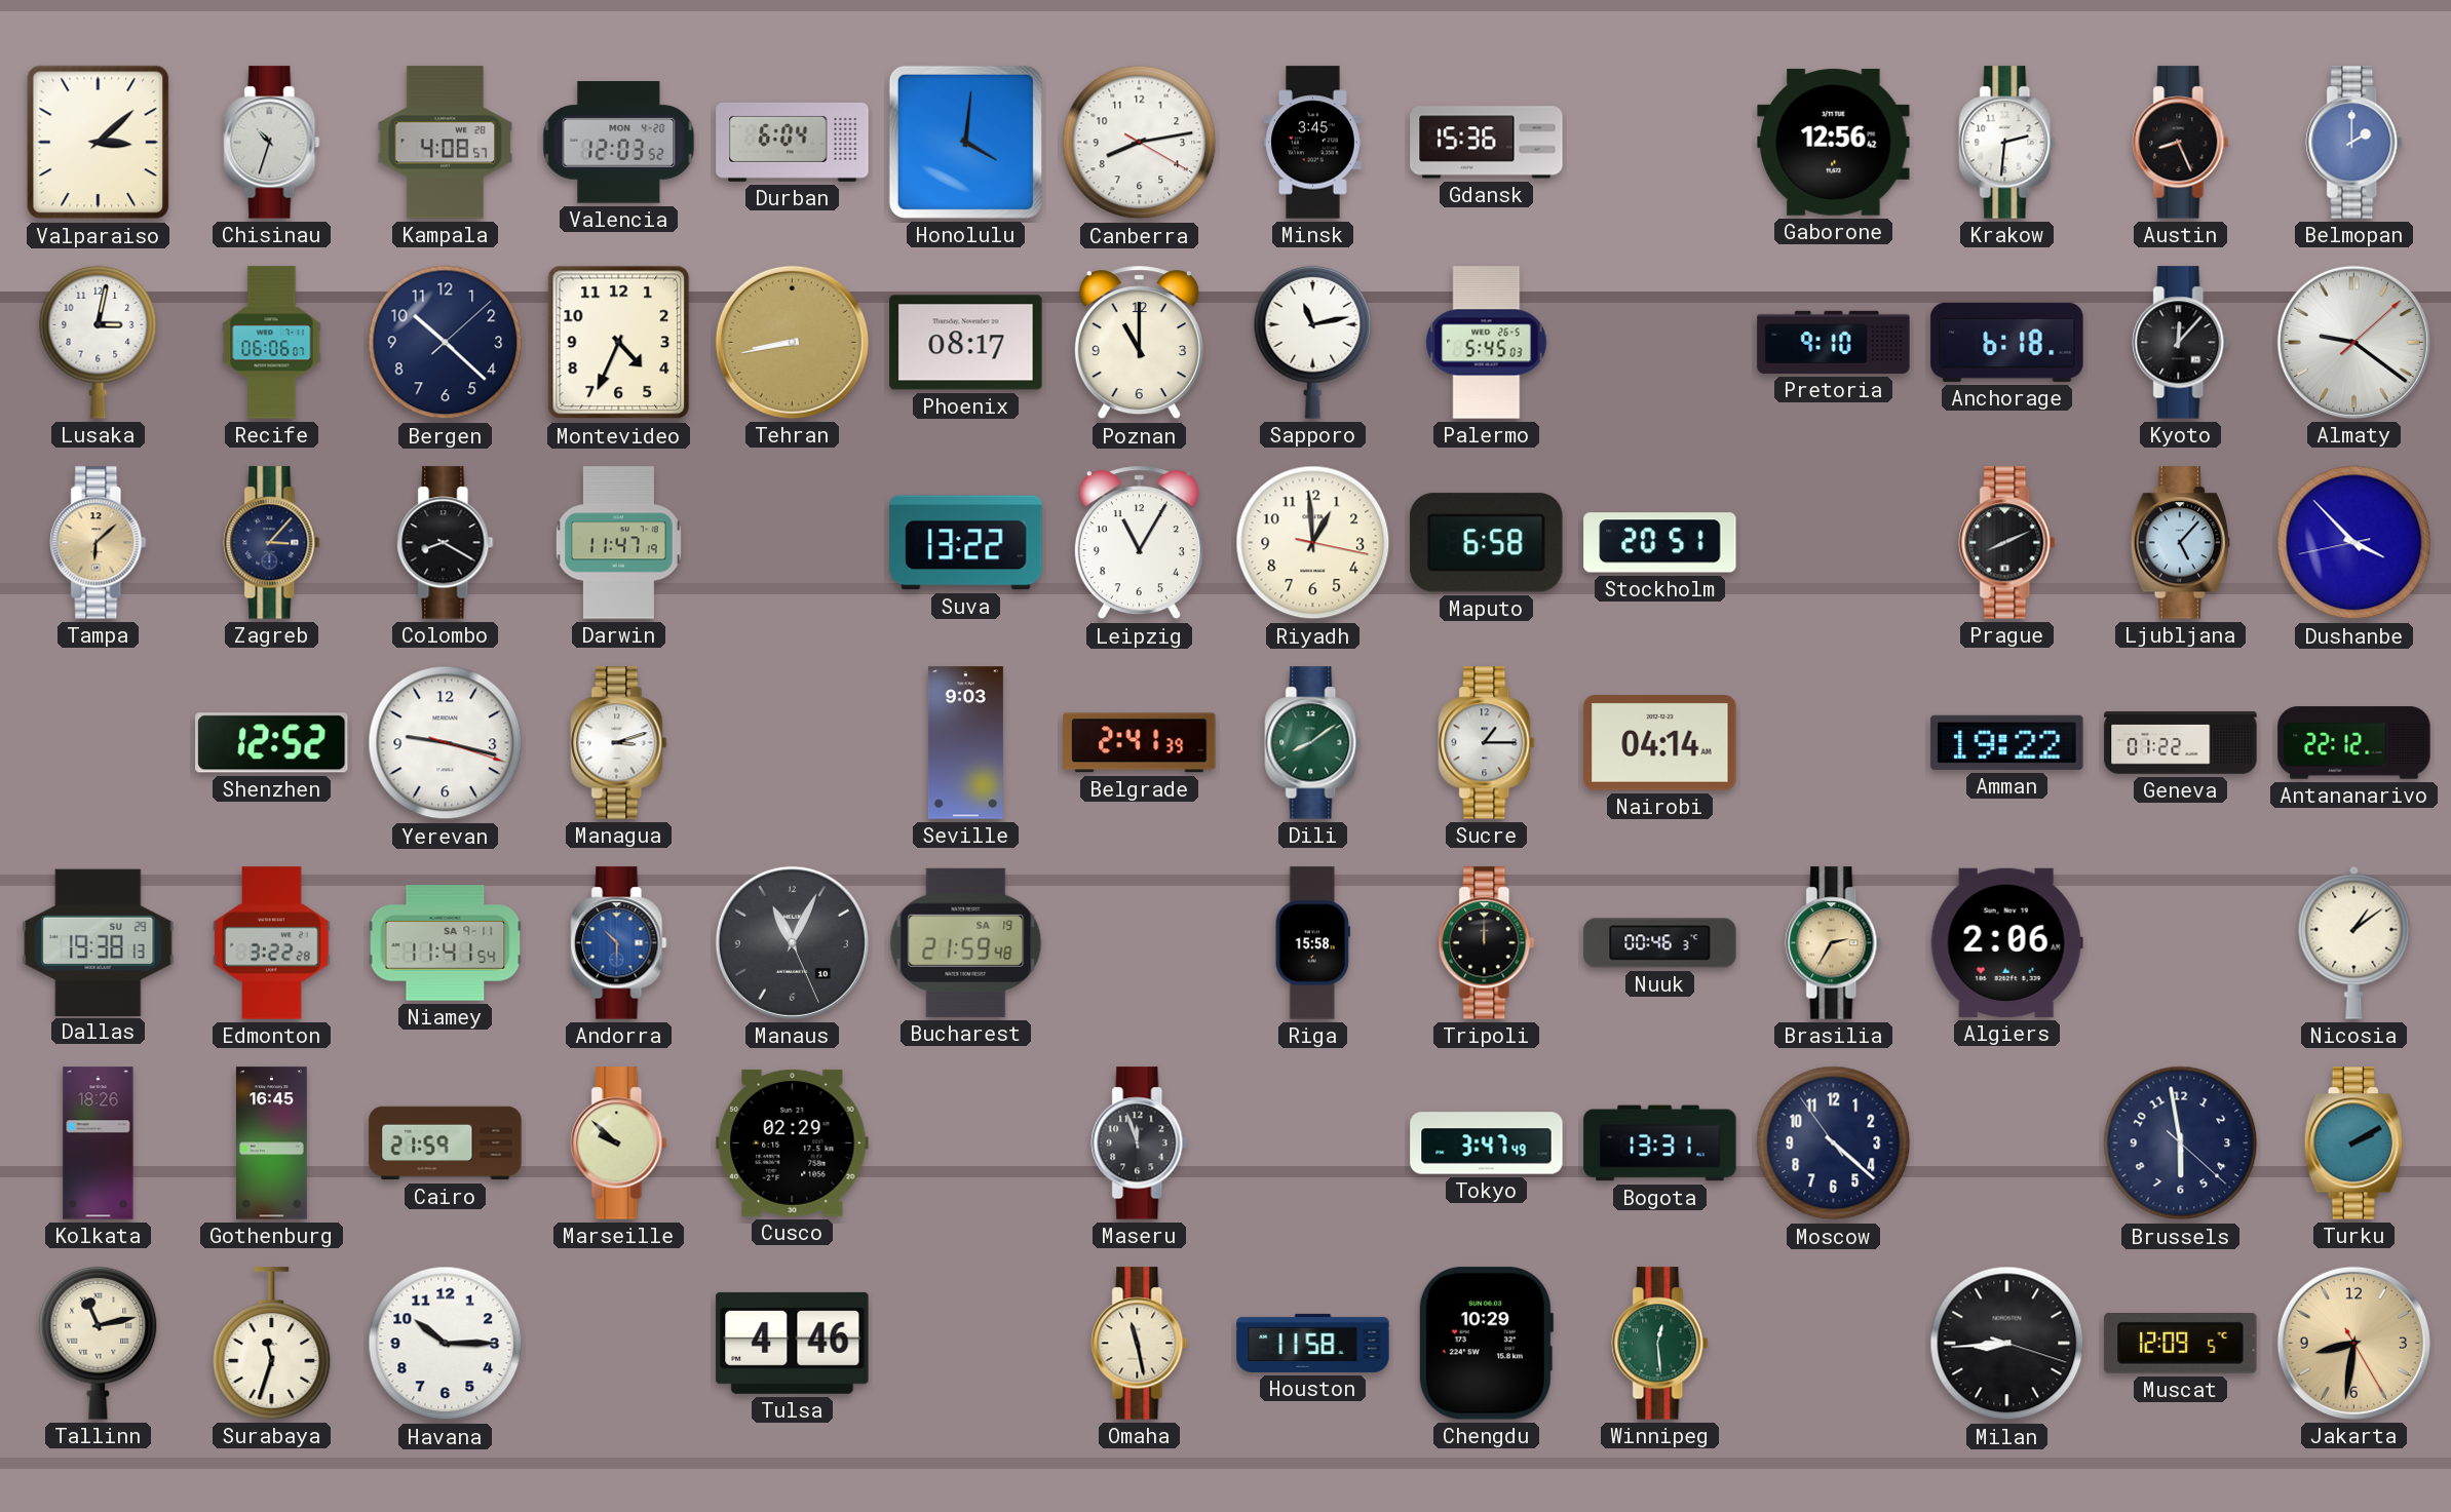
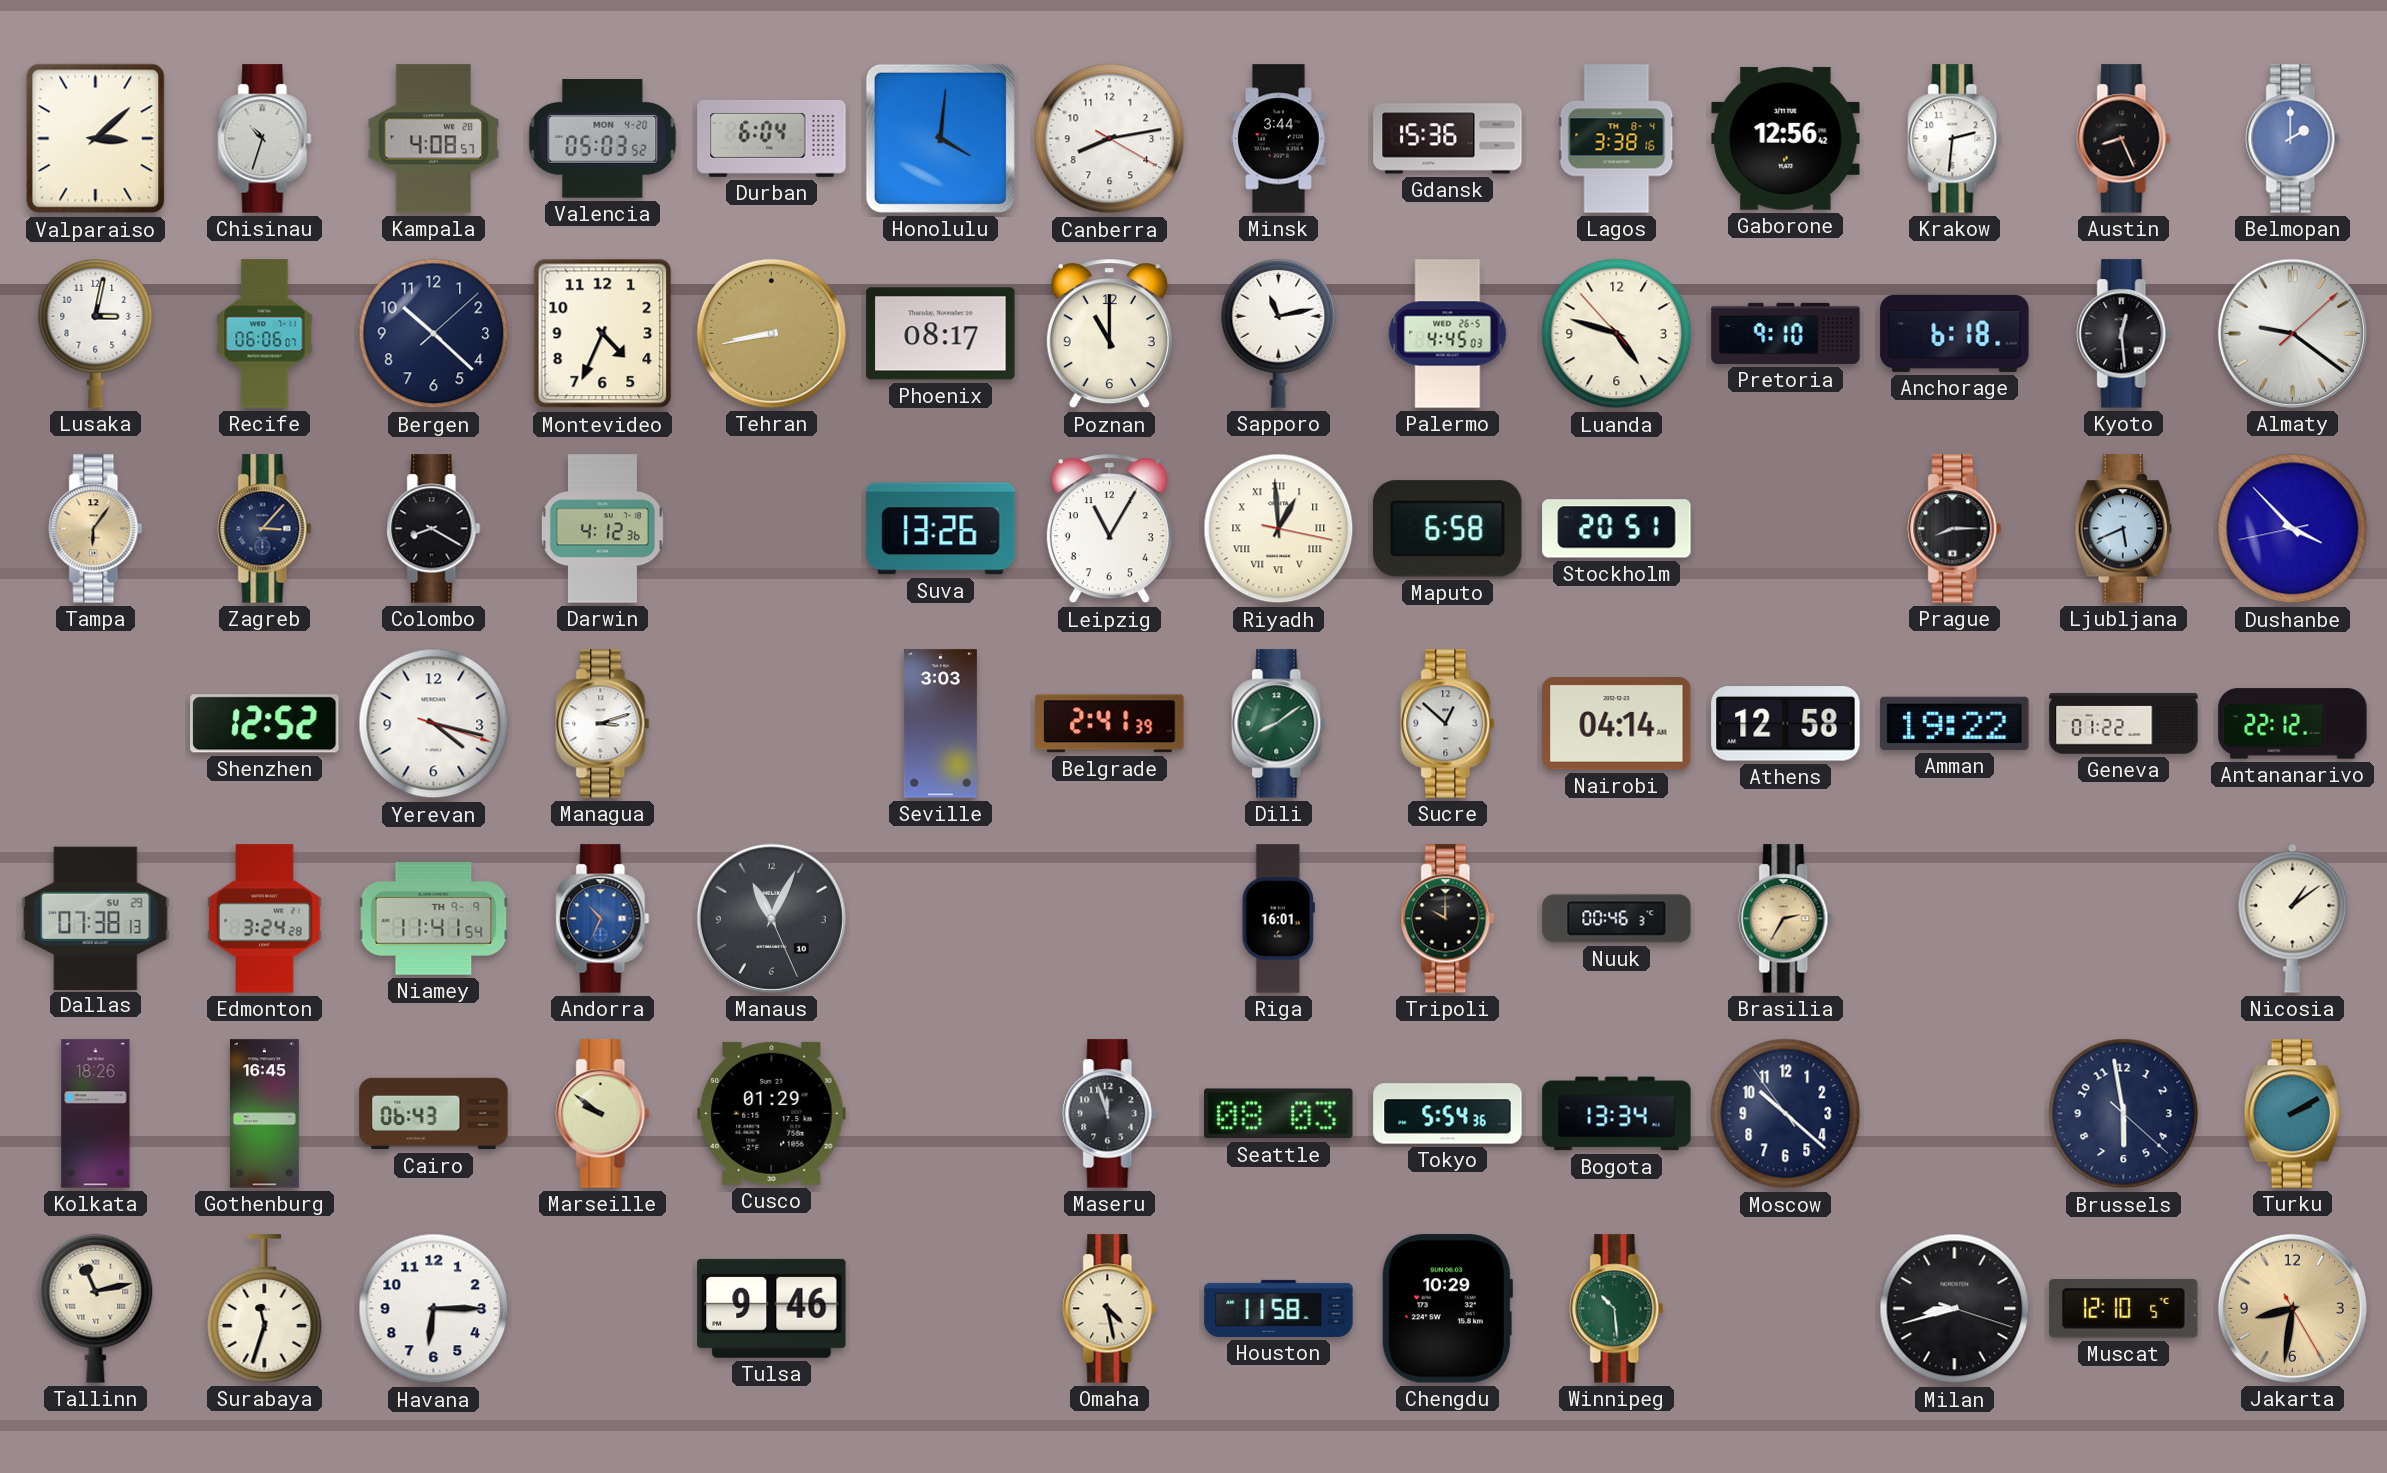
Valencia: 12:03 -> 05:03 (603, 139)
Minsk: 3:45 -> 3:44 (1279, 139)
Lagos: none -> 3:38 (1617, 139)
Palermo: 5:45 -> 4:45 (1448, 334)
Luanda: none -> 4:47 (1617, 334)
Kyoto: 12:07 -> 12:29 (2124, 334)
Tampa: 6:08 -> 6:06 (96, 529)
Darwin: 11:47 -> 4:12 (602, 529)
Suva: 13:22 -> 13:26 (941, 529)
Riyadh numerals: Arabic -> Roman (1279, 529)
Prague: 8:11 -> 8:15 (1955, 529)
Ljubljana: 5:07 -> 5:41 (2123, 529)
Yerevan: 9:17 -> 4:17 (434, 724)
Seville: 9:03 -> 3:03 (940, 724)
Sucre: 1:15 -> 12:52 (1448, 724)
Athens: none -> 12:58 (1786, 724)
Dallas: 19:38 -> 07:38 (96, 918)
Edmonton: 3:22 -> 3:24 (265, 919)
Niamey date: SA 9-11 -> TH 9-9 (434, 919)
Andorra: 10:30 -> 10:34 (603, 919)
Bucharest: 21:59 -> none (966, 942)
Riga: 15:58 -> 16:01 (1278, 919)
Tripoli: 12:00 -> 10:00 (1448, 919)
Algiers: 2:06 -> none (2006, 942)
Cairo: 21:59 -> 06:43 (434, 1114)
Marseille: 9:52 -> 9:51 (603, 1114)
Cusco: 02:29 -> 01:29 (772, 1113)
Seattle: none -> 08:03 (1279, 1114)
Tokyo: 3:47 -> 5:54 (1448, 1114)
Bogota: 13:31 -> 13:34 (1617, 1114)
Moscow: 4:21 -> 10:21 (1786, 1114)
Havana: 10:15 -> 6:15 (434, 1309)
Tulsa: 4:46 -> 9:46 (772, 1308)
Omaha: 11:28 -> 4:28 (1110, 1309)
Winnipeg: 12:29 -> 10:29 (1617, 1309)
Milan: 8:44 -> 8:42 (1955, 1309)
Muscat: 12:09 -> 12:10 (2124, 1309)
